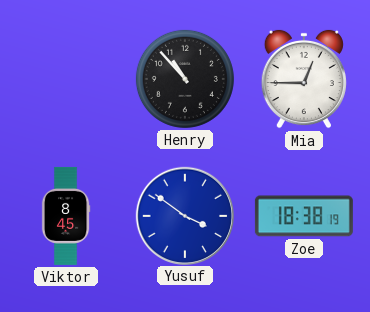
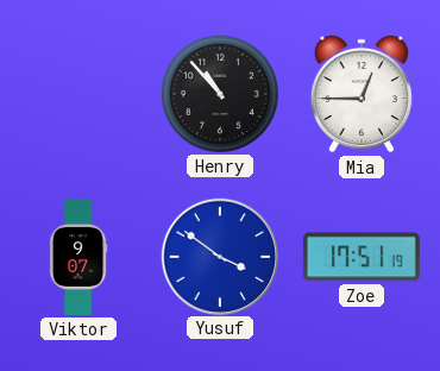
Viktor: 8:45 -> 9:07 (78, 257)
Zoe: 18:38 -> 17:51 (362, 257)
